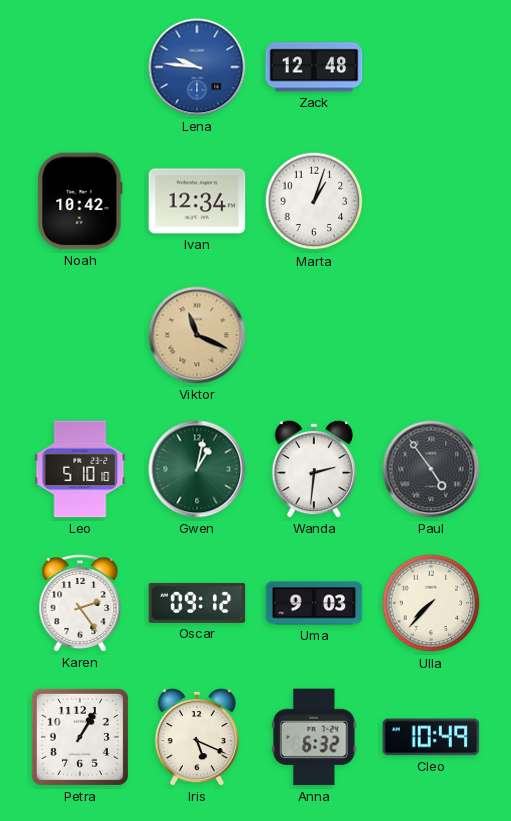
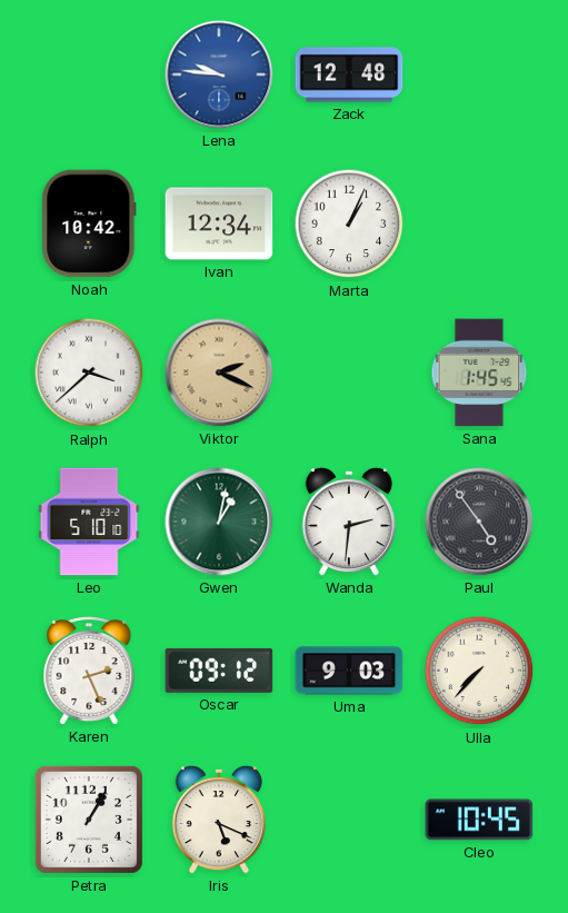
Marta: 1:03 -> 1:04 (349, 224)
Ralph: none -> 3:38 (89, 373)
Viktor: 11:19 -> 2:19 (219, 373)
Sana: none -> 1:45 (479, 373)
Karen: 2:24 -> 2:26 (89, 671)
Anna: 6:32 -> none (314, 737)
Cleo: 10:49 -> 10:45 (479, 820)
